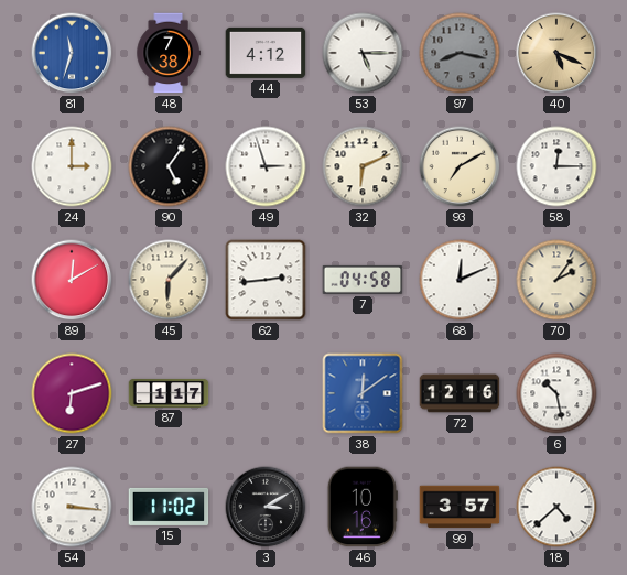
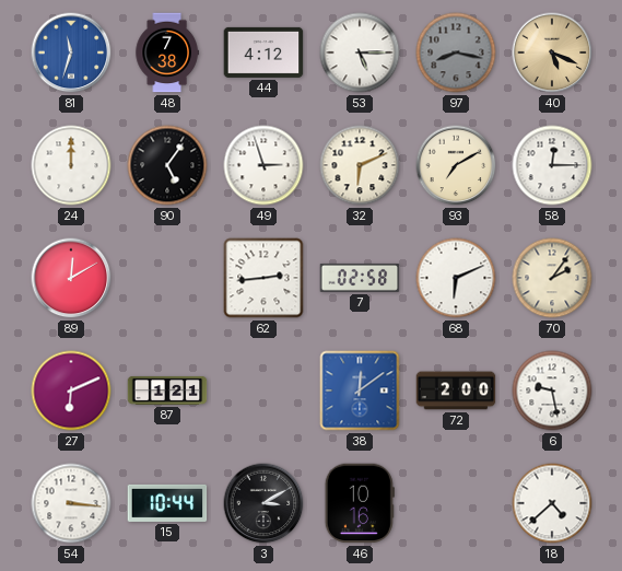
24: 3:00 -> 12:00 (71, 165)
45: 6:07 -> none (169, 280)
7: 04:58 -> 02:58 (360, 278)
68: 12:11 -> 6:11 (456, 278)
27: 6:12 -> 6:11 (71, 391)
87: 1:17 -> 1:21 (167, 391)
72: 12:16 -> 2:00 (456, 391)
6: 10:28 -> 9:28 (552, 391)
15: 11:02 -> 10:44 (167, 503)
99: 3:57 -> none (460, 507)
